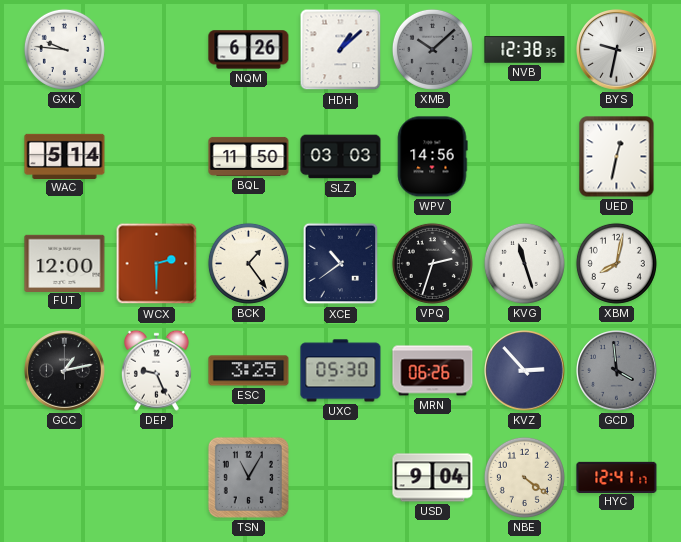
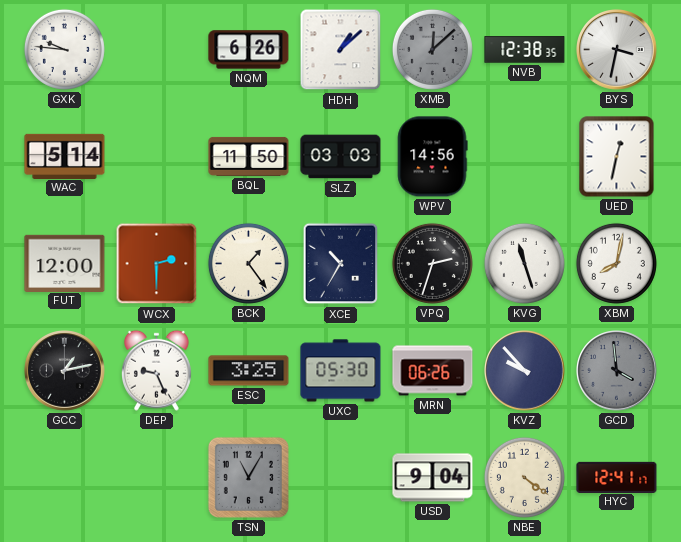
XMB: 10:08 -> 12:08 (432, 49)
BYS: 9:32 -> 3:32 (617, 50)
XCE: 10:39 -> 10:35 (341, 264)
KVZ: 2:53 -> 9:53 (525, 371)
